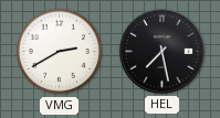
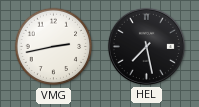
VMG: 2:40 -> 2:43 (54, 47)
